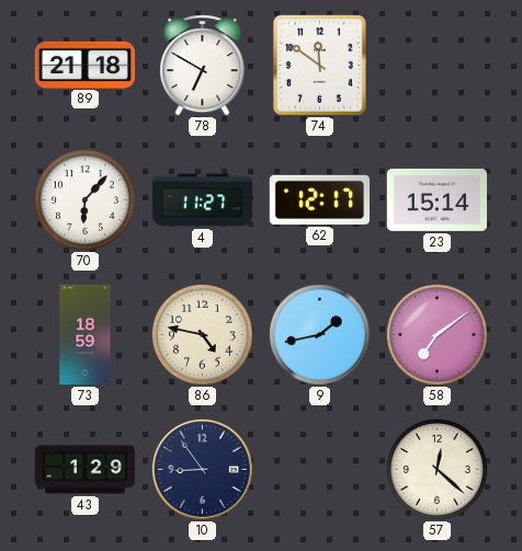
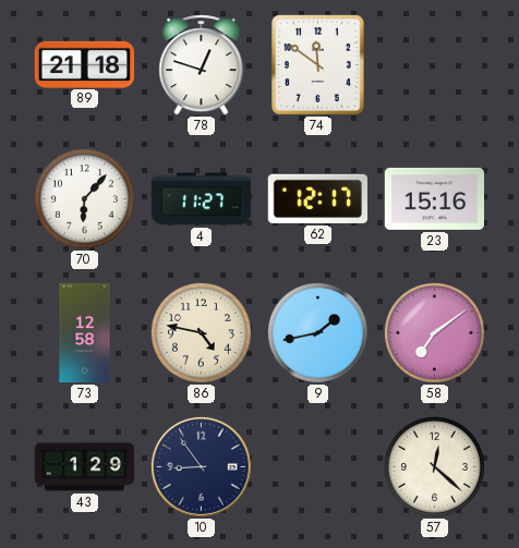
78: 6:50 -> 12:48 (202, 65)
23: 15:14 -> 15:16 (434, 198)
73: 18:59 -> 12:58 (85, 333)
